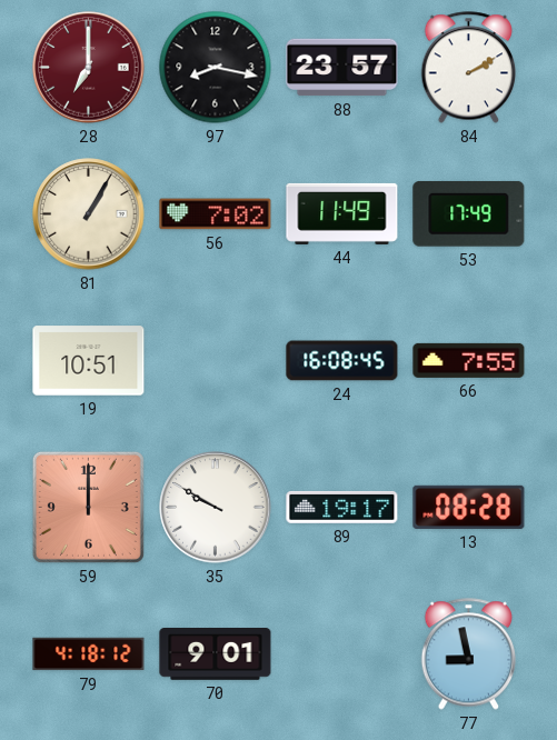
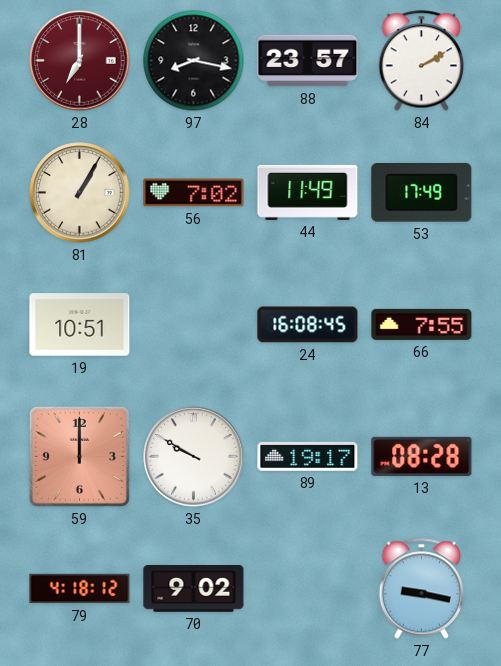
70: 9:01 -> 9:02 (194, 589)
77: 8:58 -> 9:17 (422, 589)
